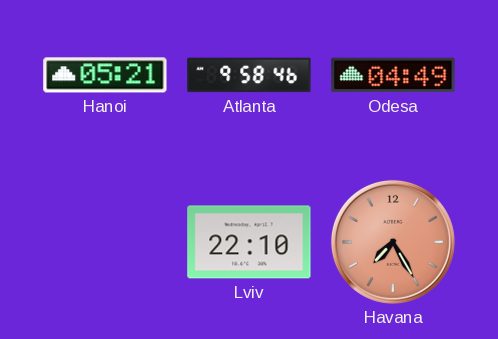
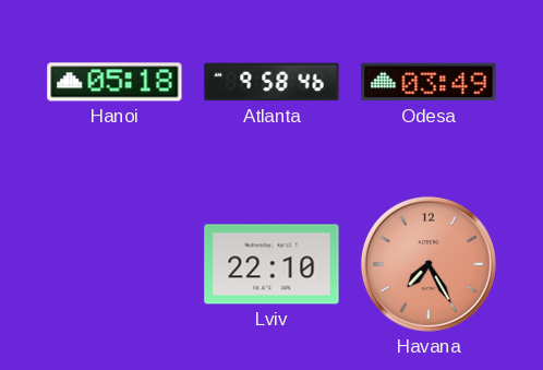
Hanoi: 05:21 -> 05:18 (114, 82)
Odesa: 04:49 -> 03:49 (429, 82)
